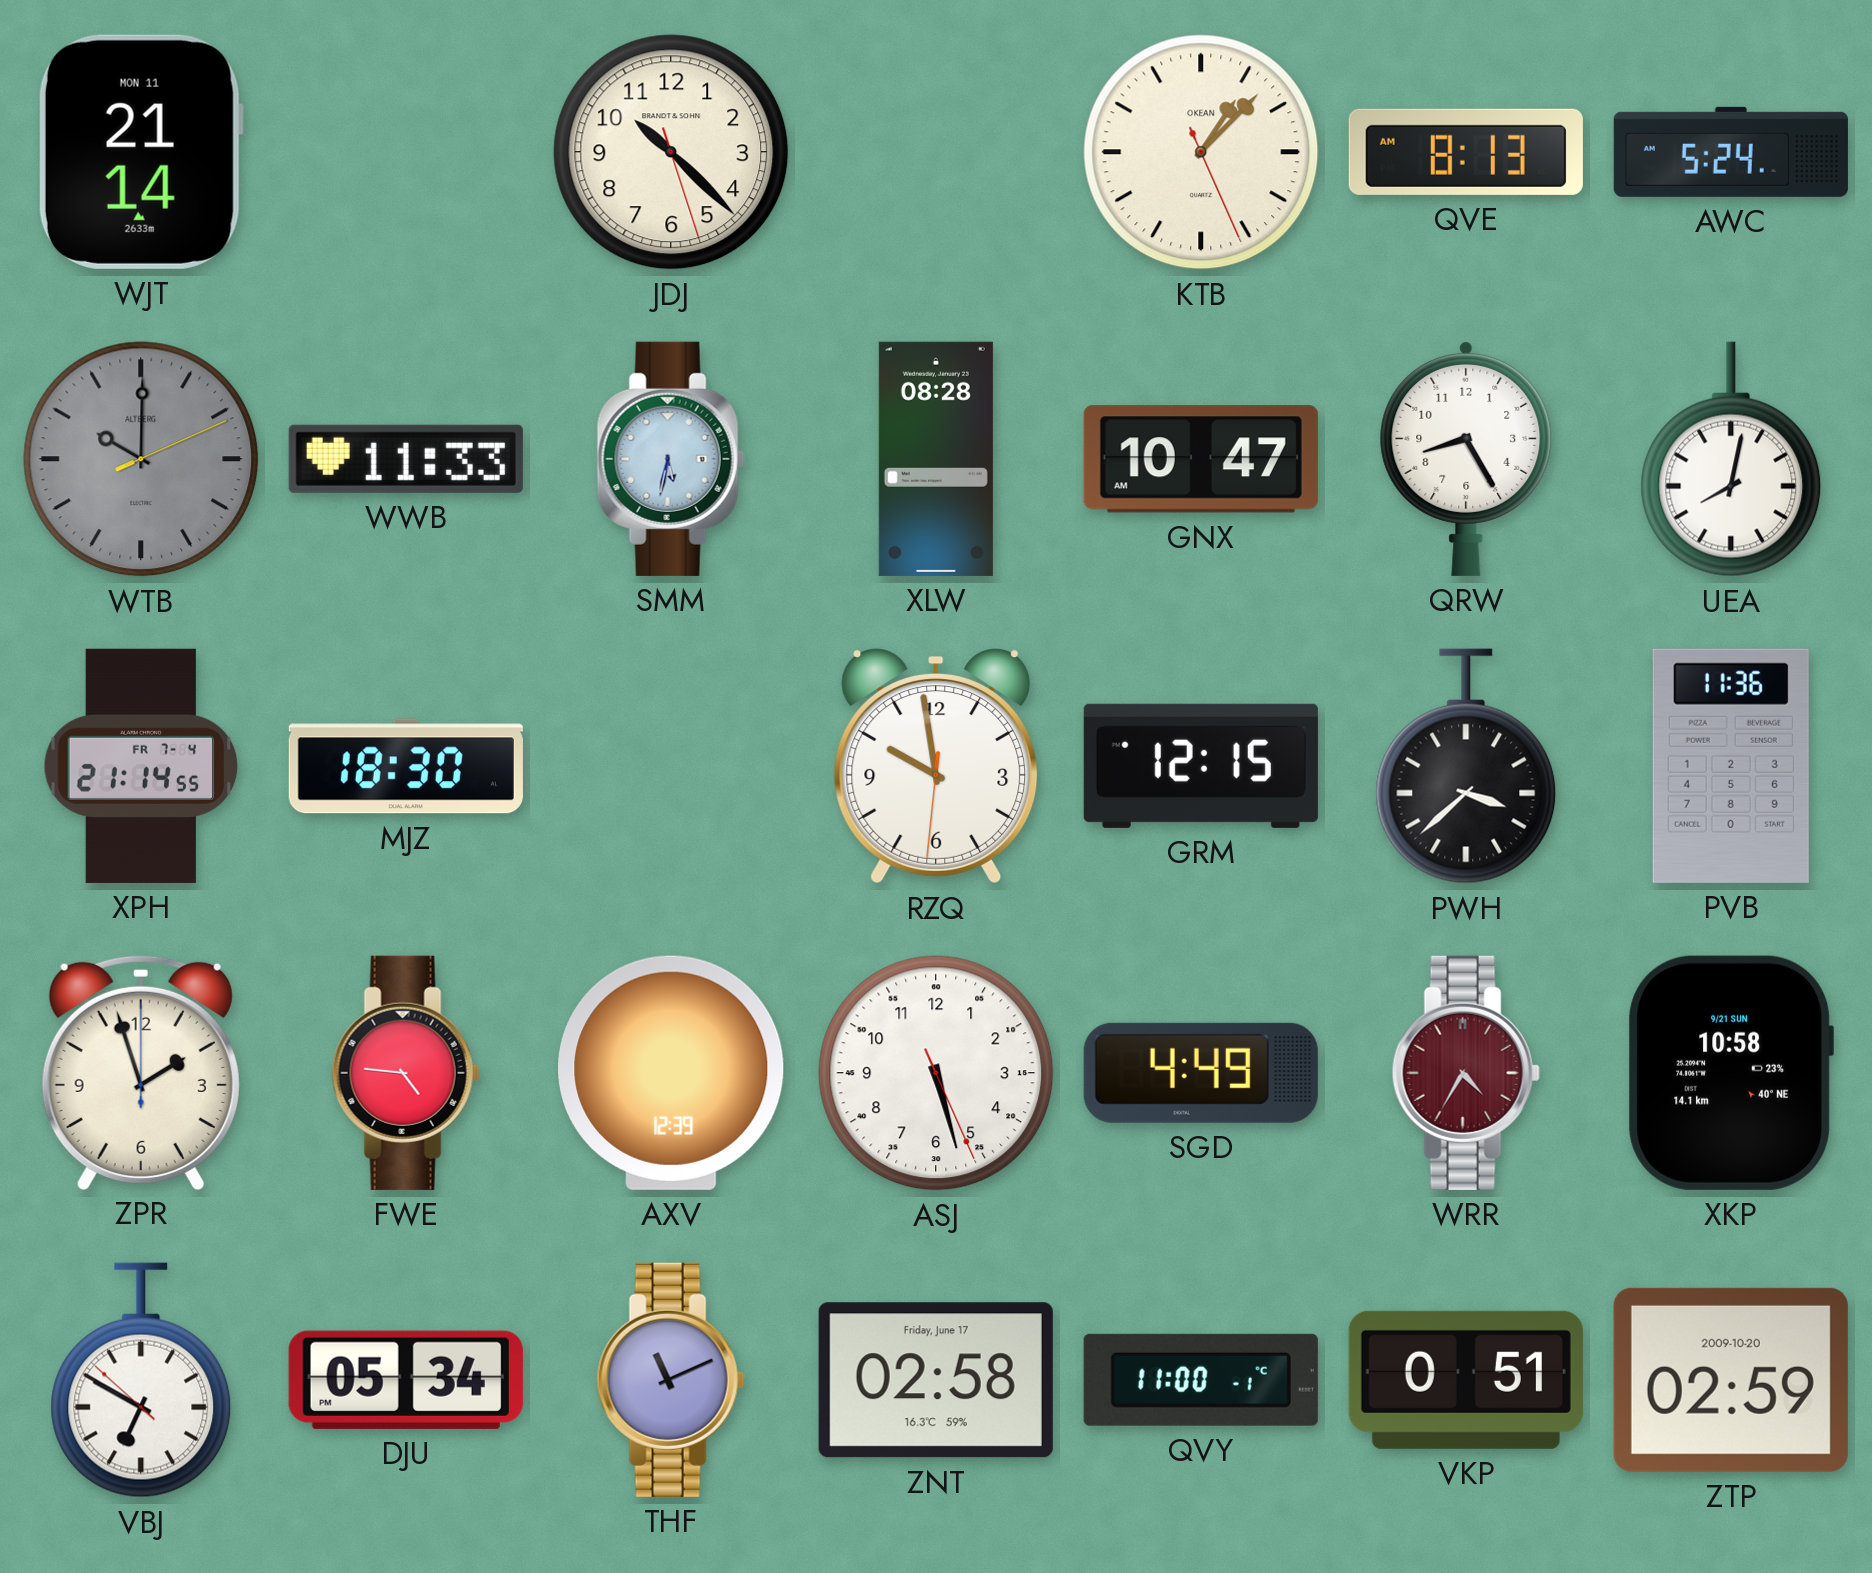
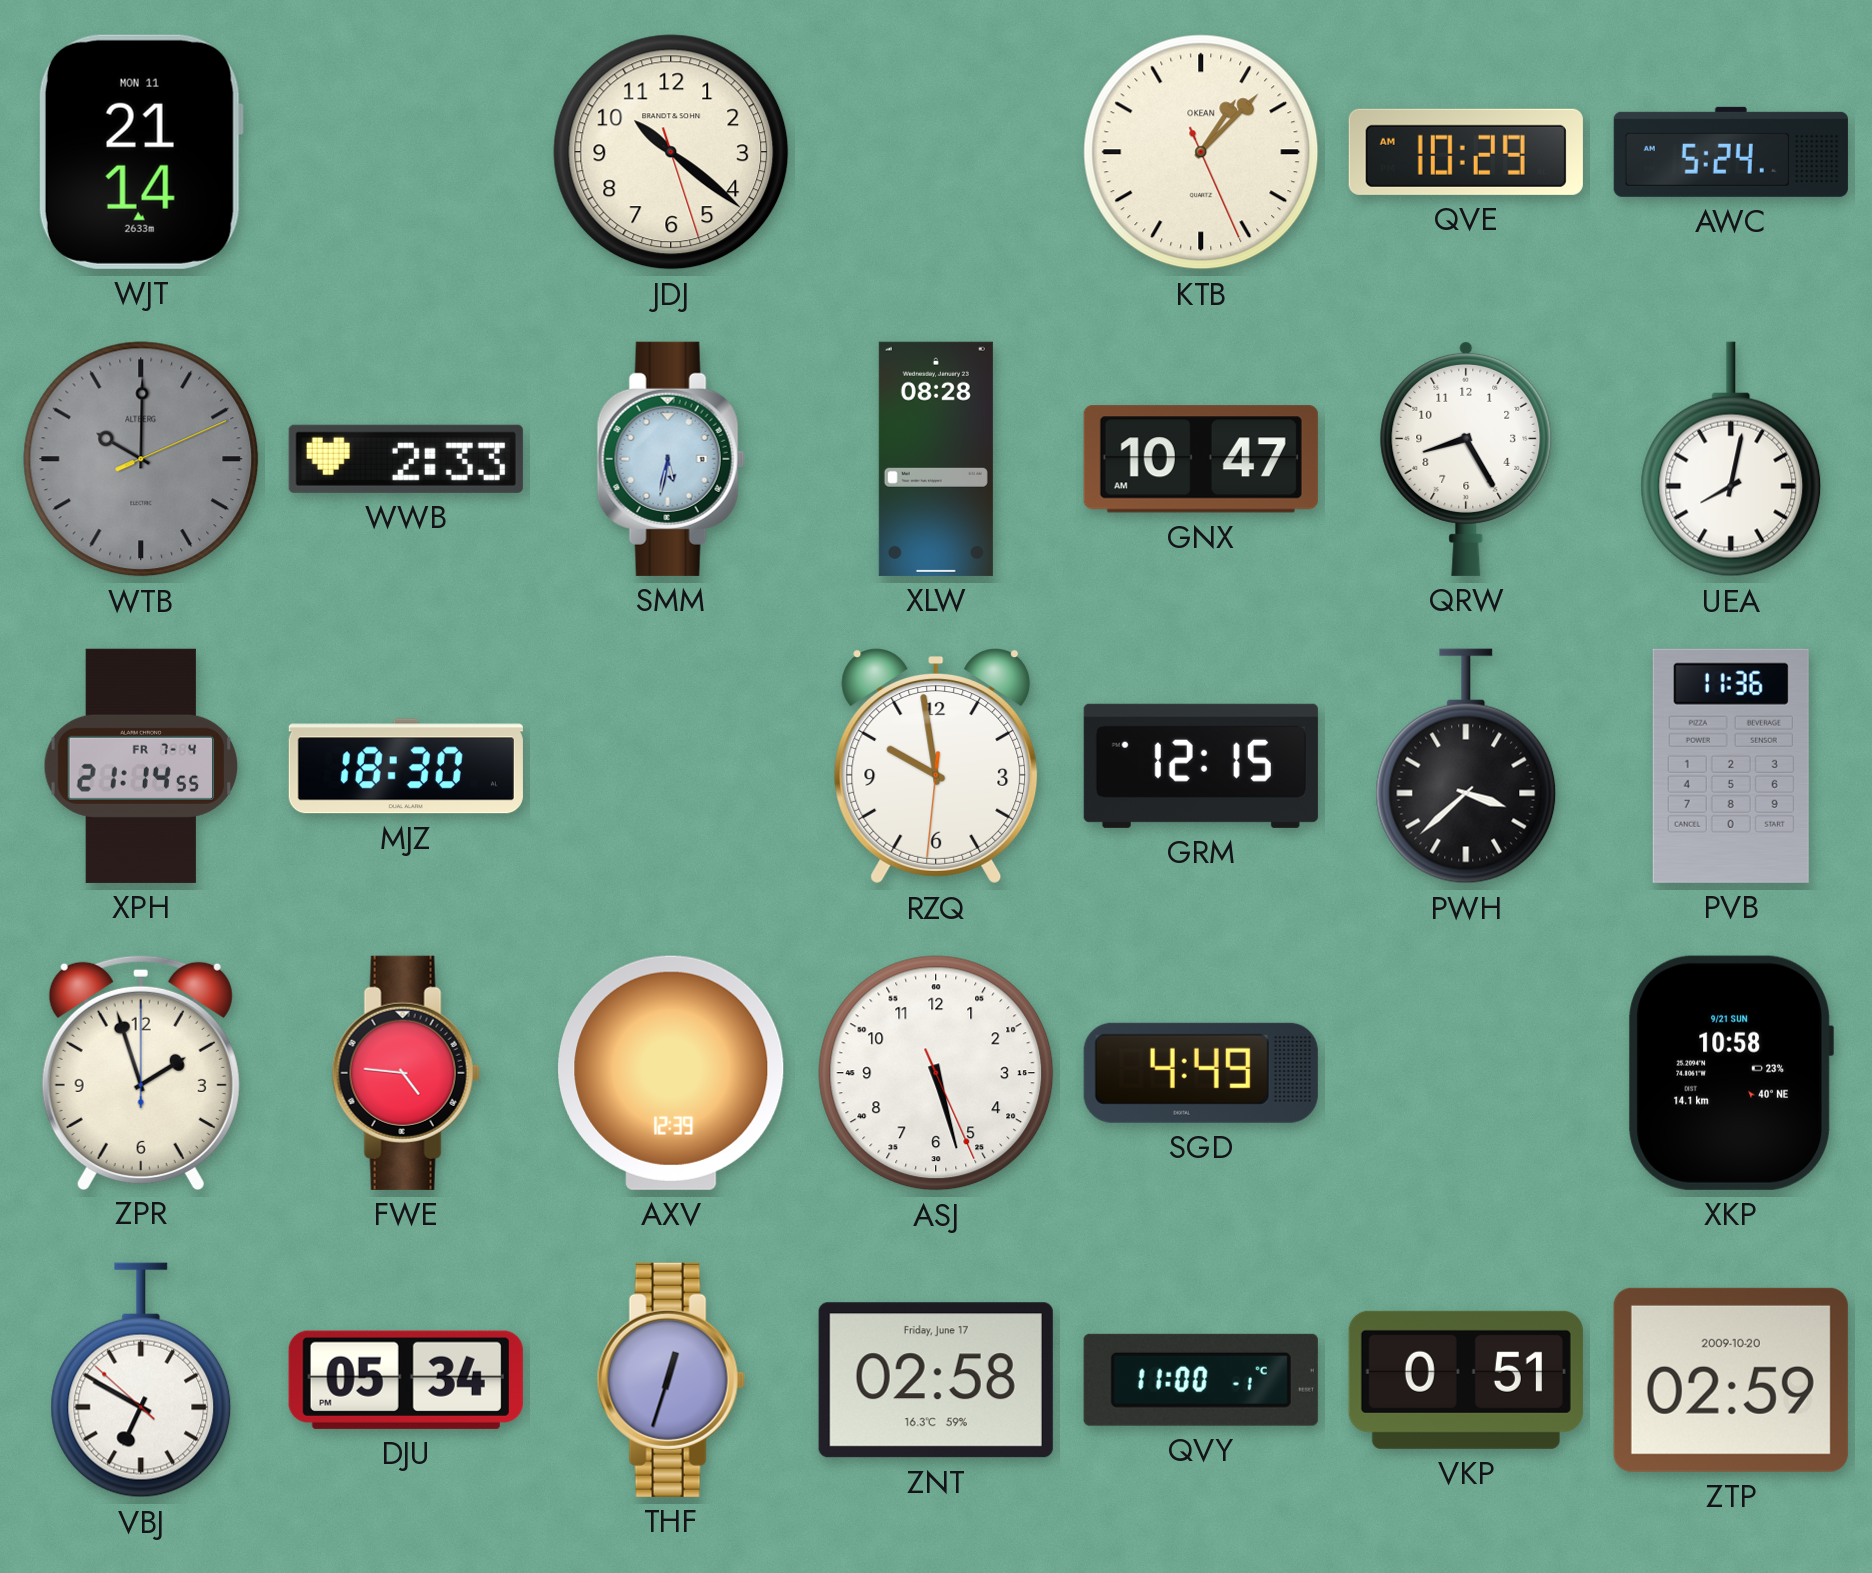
JDJ: 10:22 -> 10:21 (671, 152)
QVE: 8:13 -> 10:29 (1466, 152)
WWB: 11:33 -> 2:33 (406, 459)
WRR: 4:35 -> none (1466, 1073)
THF: 11:11 -> 12:33 (671, 1380)
